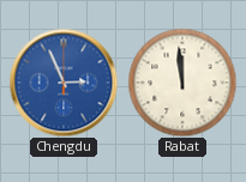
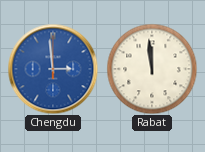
Chengdu: 2:56 -> 2:59 (53, 69)
